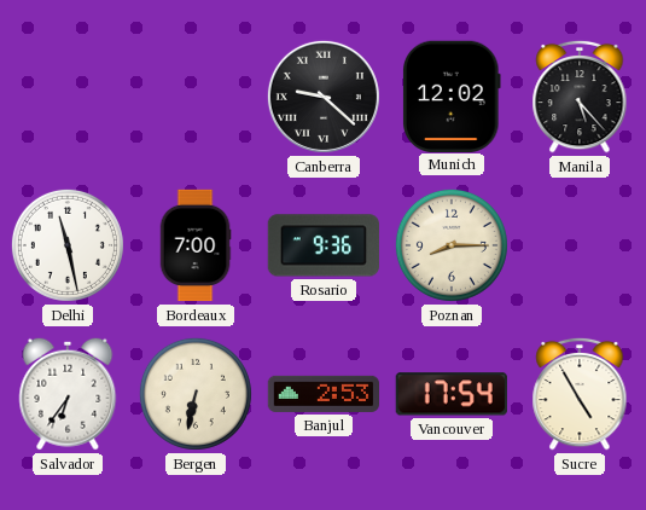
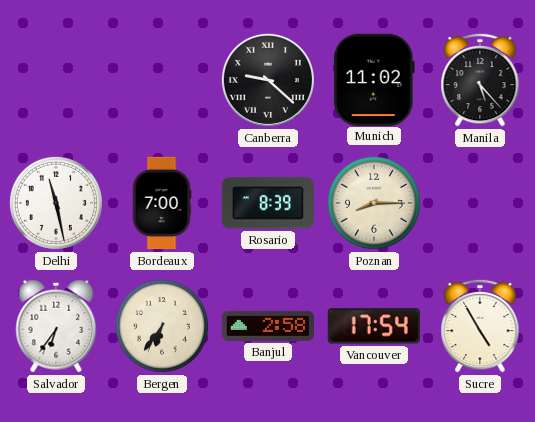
Munich: 12:02 -> 11:02 (375, 79)
Rosario: 9:36 -> 8:39 (267, 203)
Bergen: 6:32 -> 6:36 (162, 326)
Banjul: 2:53 -> 2:58 (267, 326)
